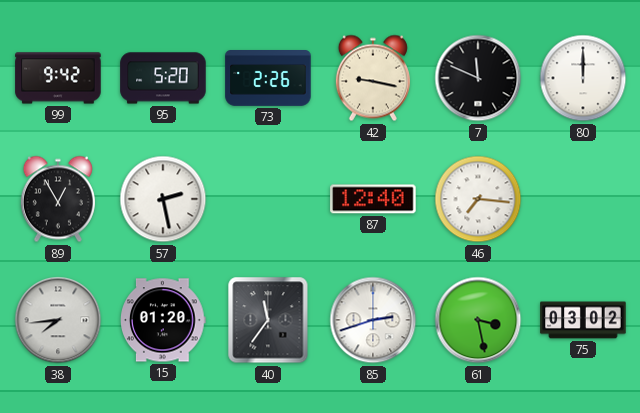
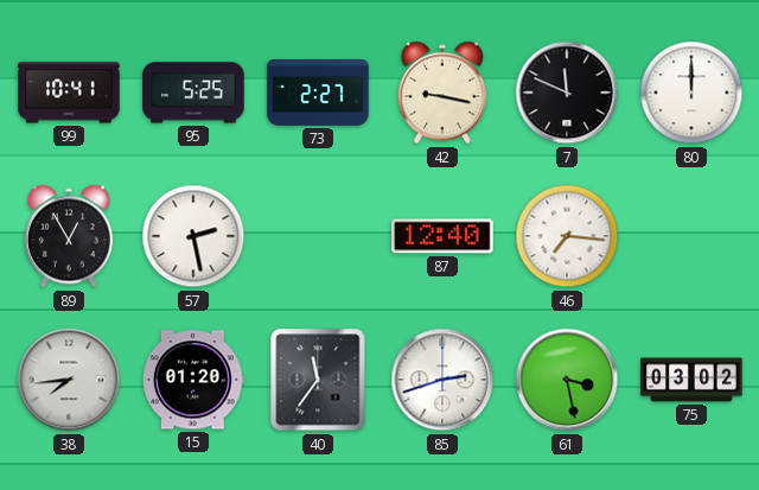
99: 9:42 -> 10:41 (69, 93)
95: 5:20 -> 5:25 (193, 93)
73: 2:26 -> 2:27 (318, 94)
